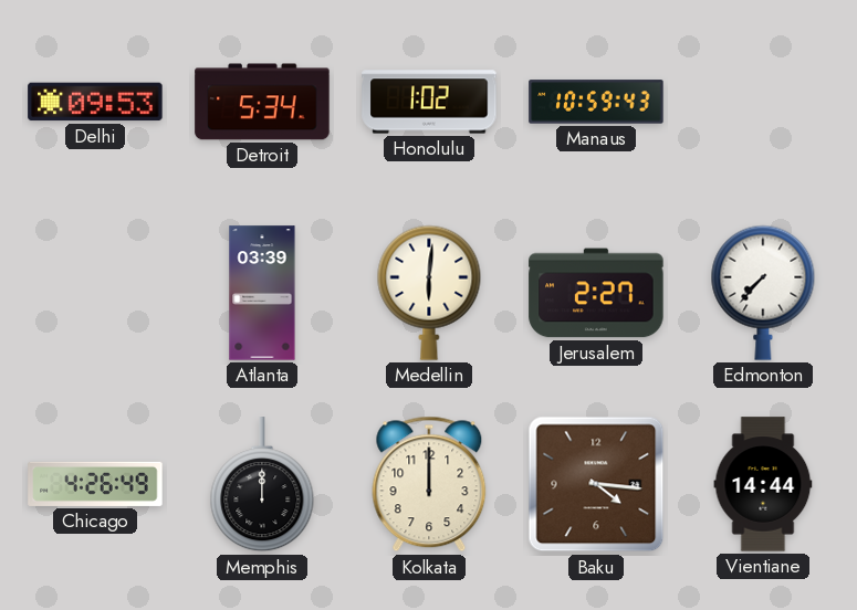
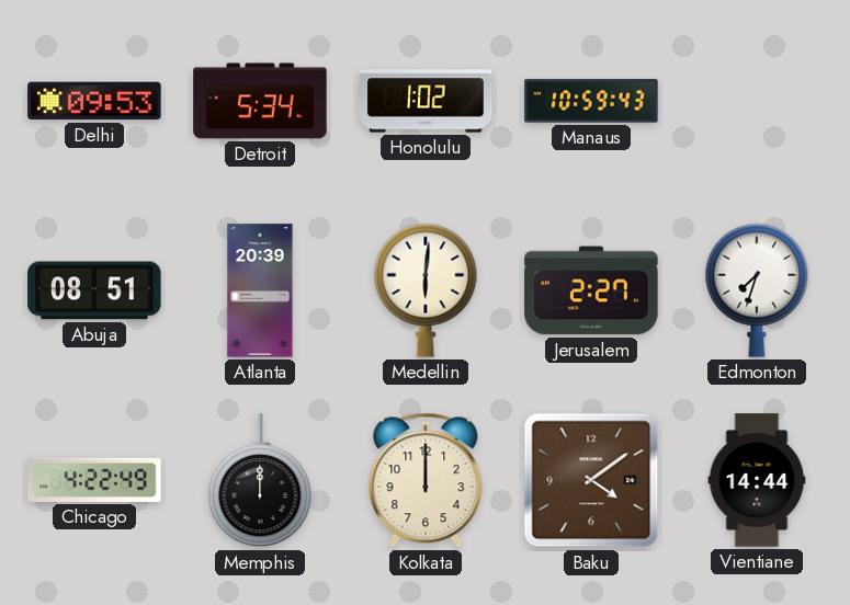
Abuja: none -> 08:51 (94, 290)
Atlanta: 03:39 -> 20:39 (260, 290)
Edmonton: 7:37 -> 7:33 (757, 290)
Chicago: 4:26 -> 4:22 (94, 480)
Baku: 4:16 -> 4:09 (591, 480)
